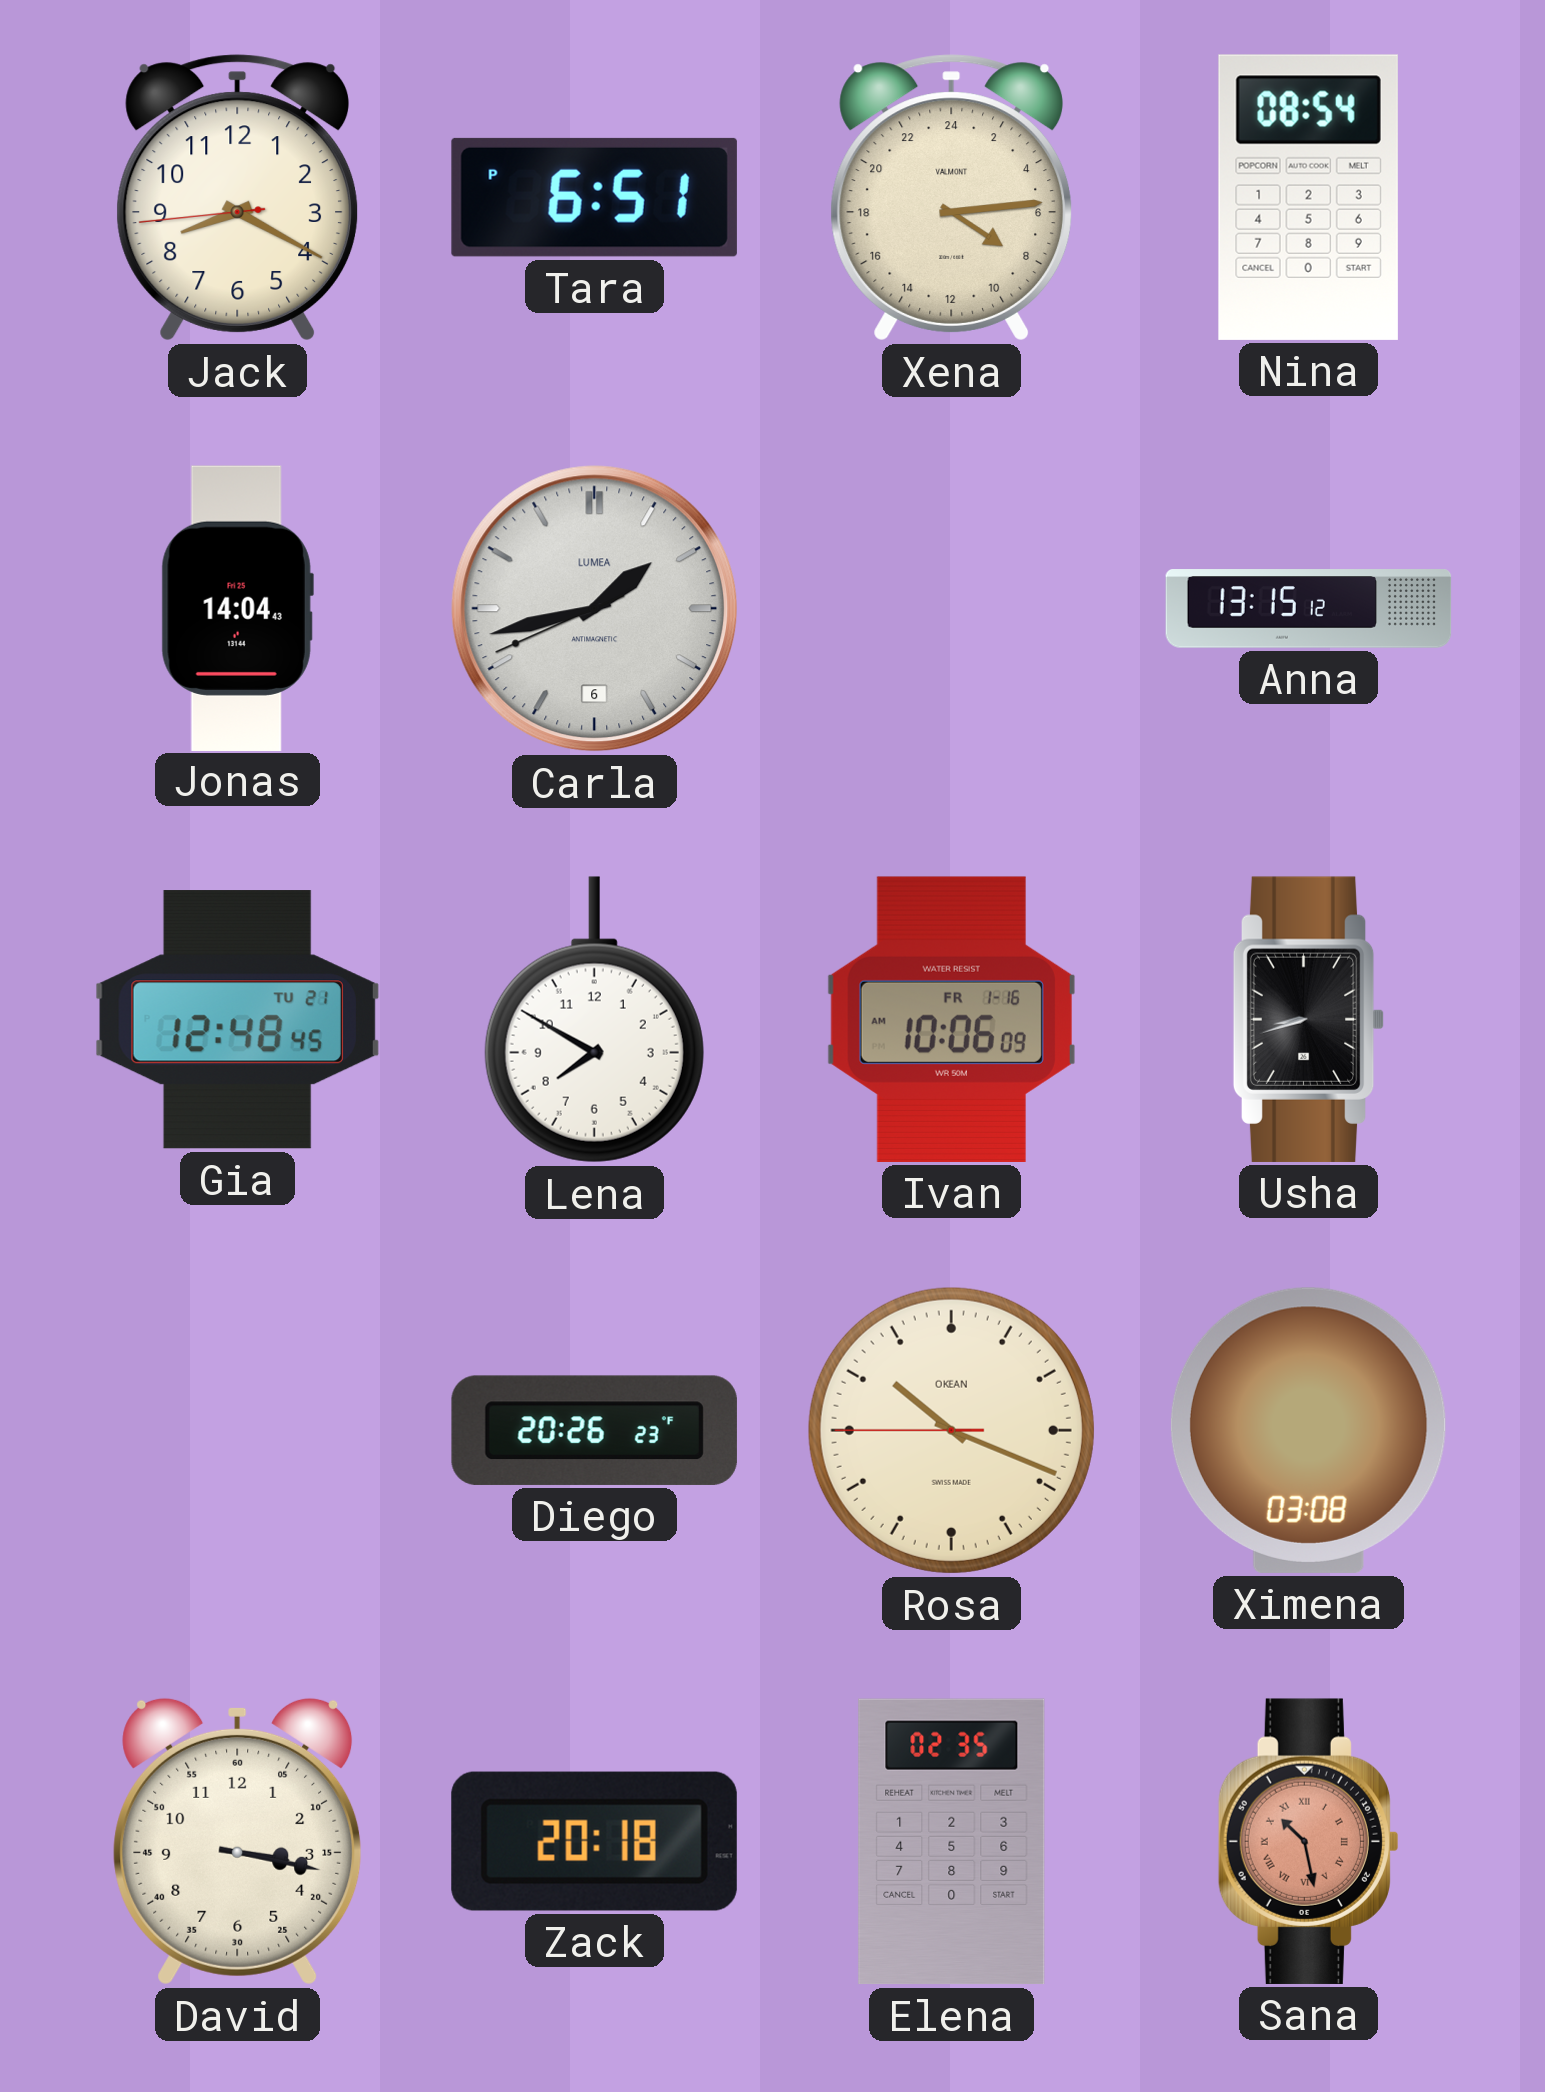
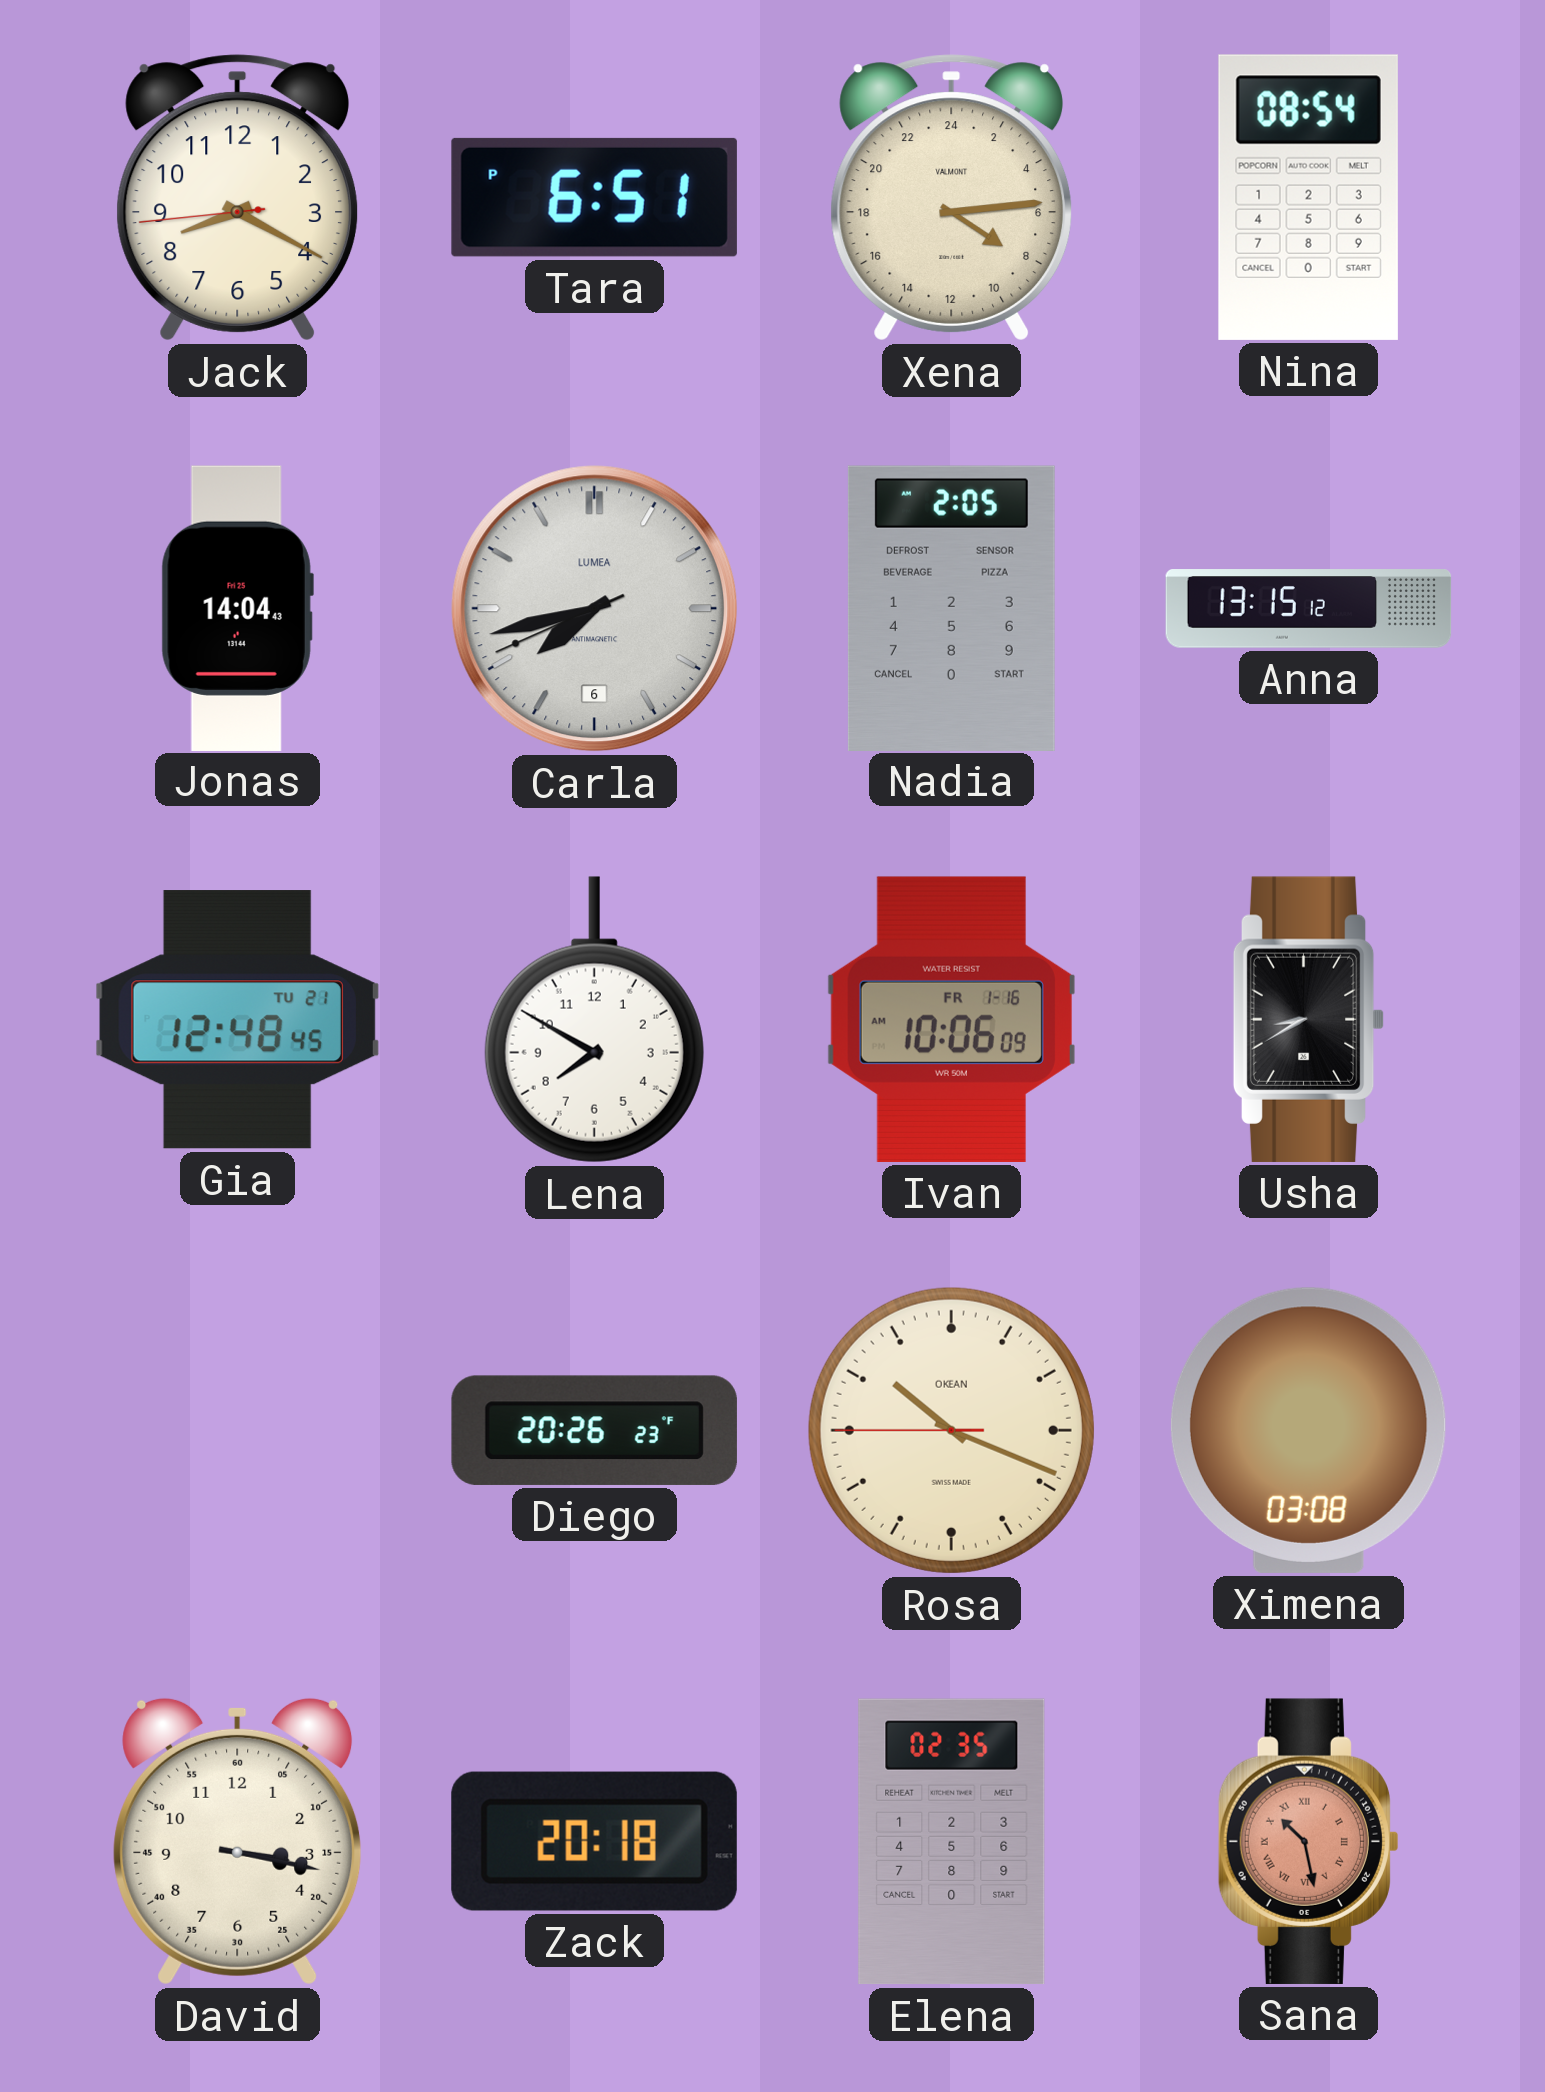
Carla: 1:42 -> 7:42 (595, 609)
Nadia: none -> 2:05 (951, 608)
Usha: 8:42 -> 8:40 (1309, 1019)
